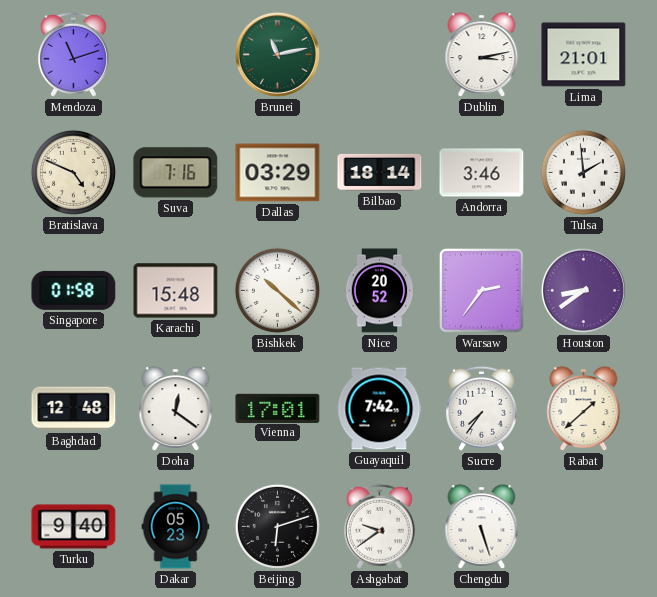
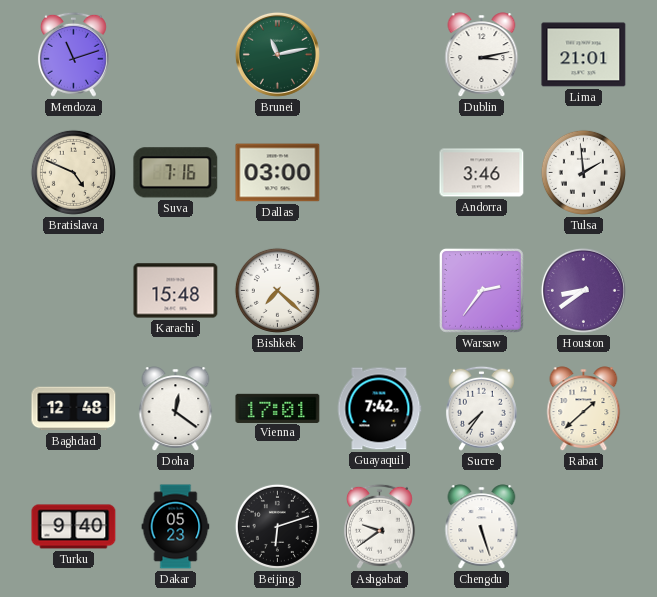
Dallas: 03:29 -> 03:00 (278, 173)
Bilbao: 18:14 -> none (380, 172)
Singapore: 01:58 -> none (74, 290)
Bishkek: 10:22 -> 7:22 (277, 290)
Nice: 20:52 -> none (380, 291)
